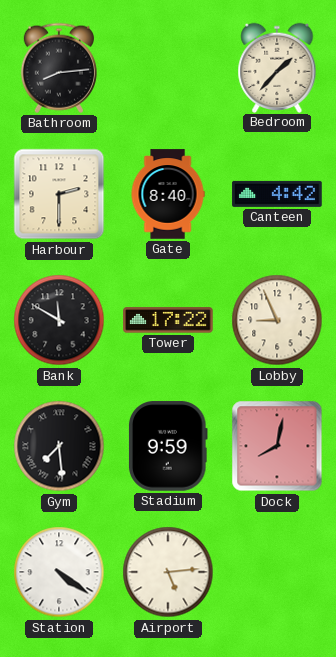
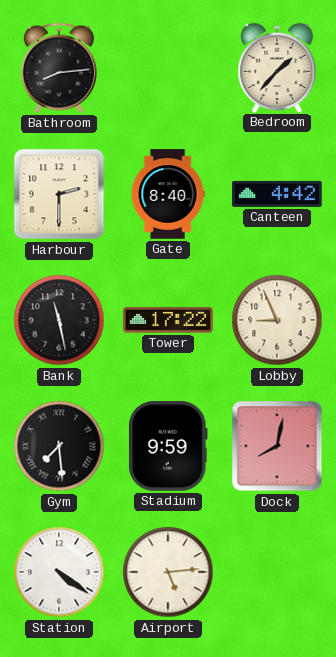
Bank: 11:50 -> 11:28 (59, 320)
